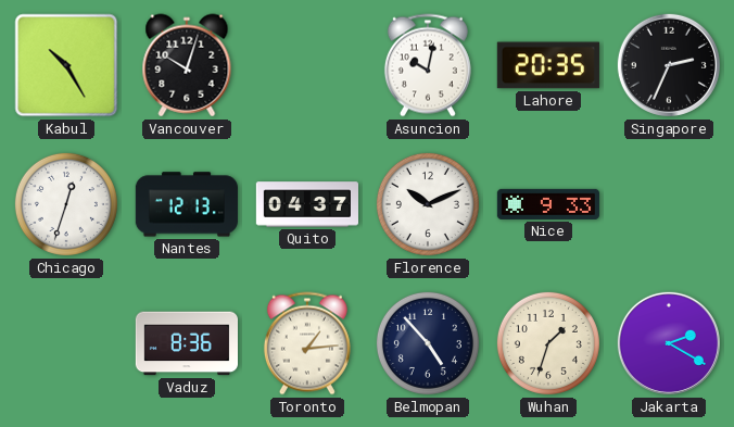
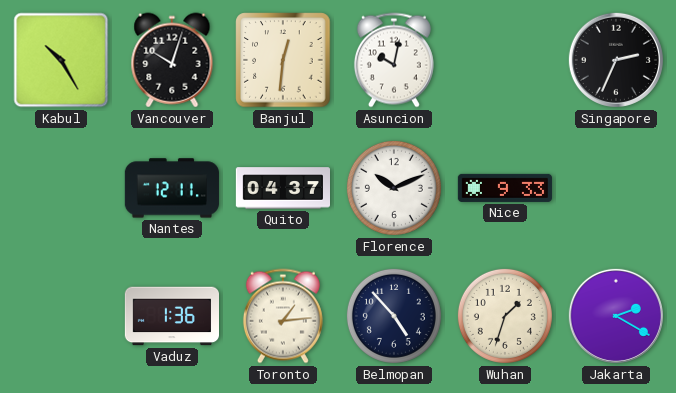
Banjul: none -> 12:31 (283, 60)
Lahore: 20:35 -> none (548, 65)
Chicago: 12:33 -> none (66, 204)
Nantes: 12:13 -> 12:11 (172, 188)
Vaduz: 8:36 -> 1:36 (171, 316)
